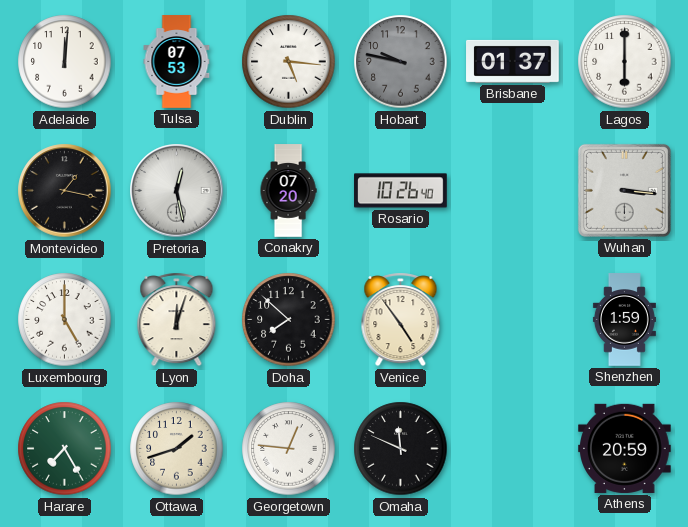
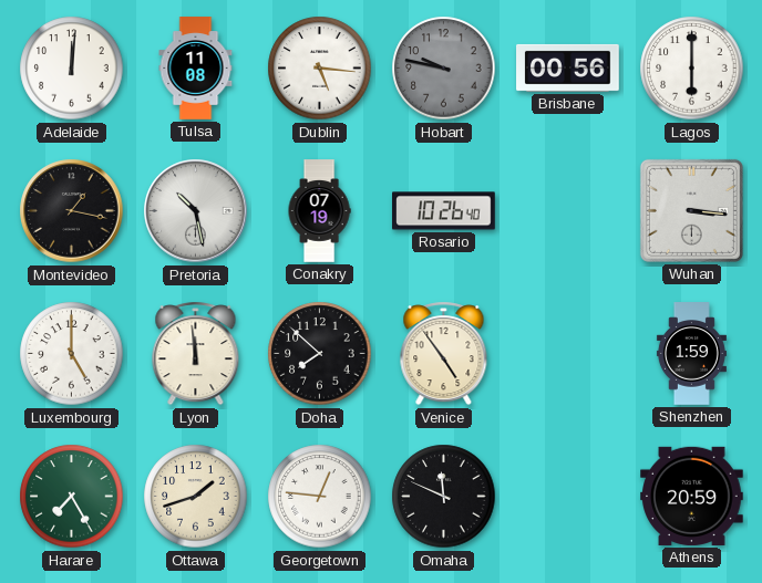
Tulsa: 07:53 -> 11:08 (196, 69)
Brisbane: 01:37 -> 00:56 (568, 67)
Pretoria: 12:28 -> 10:28 (196, 211)
Conakry: 07:20 -> 07:19 (319, 211)
Lyon: 12:03 -> 11:59 (196, 354)
